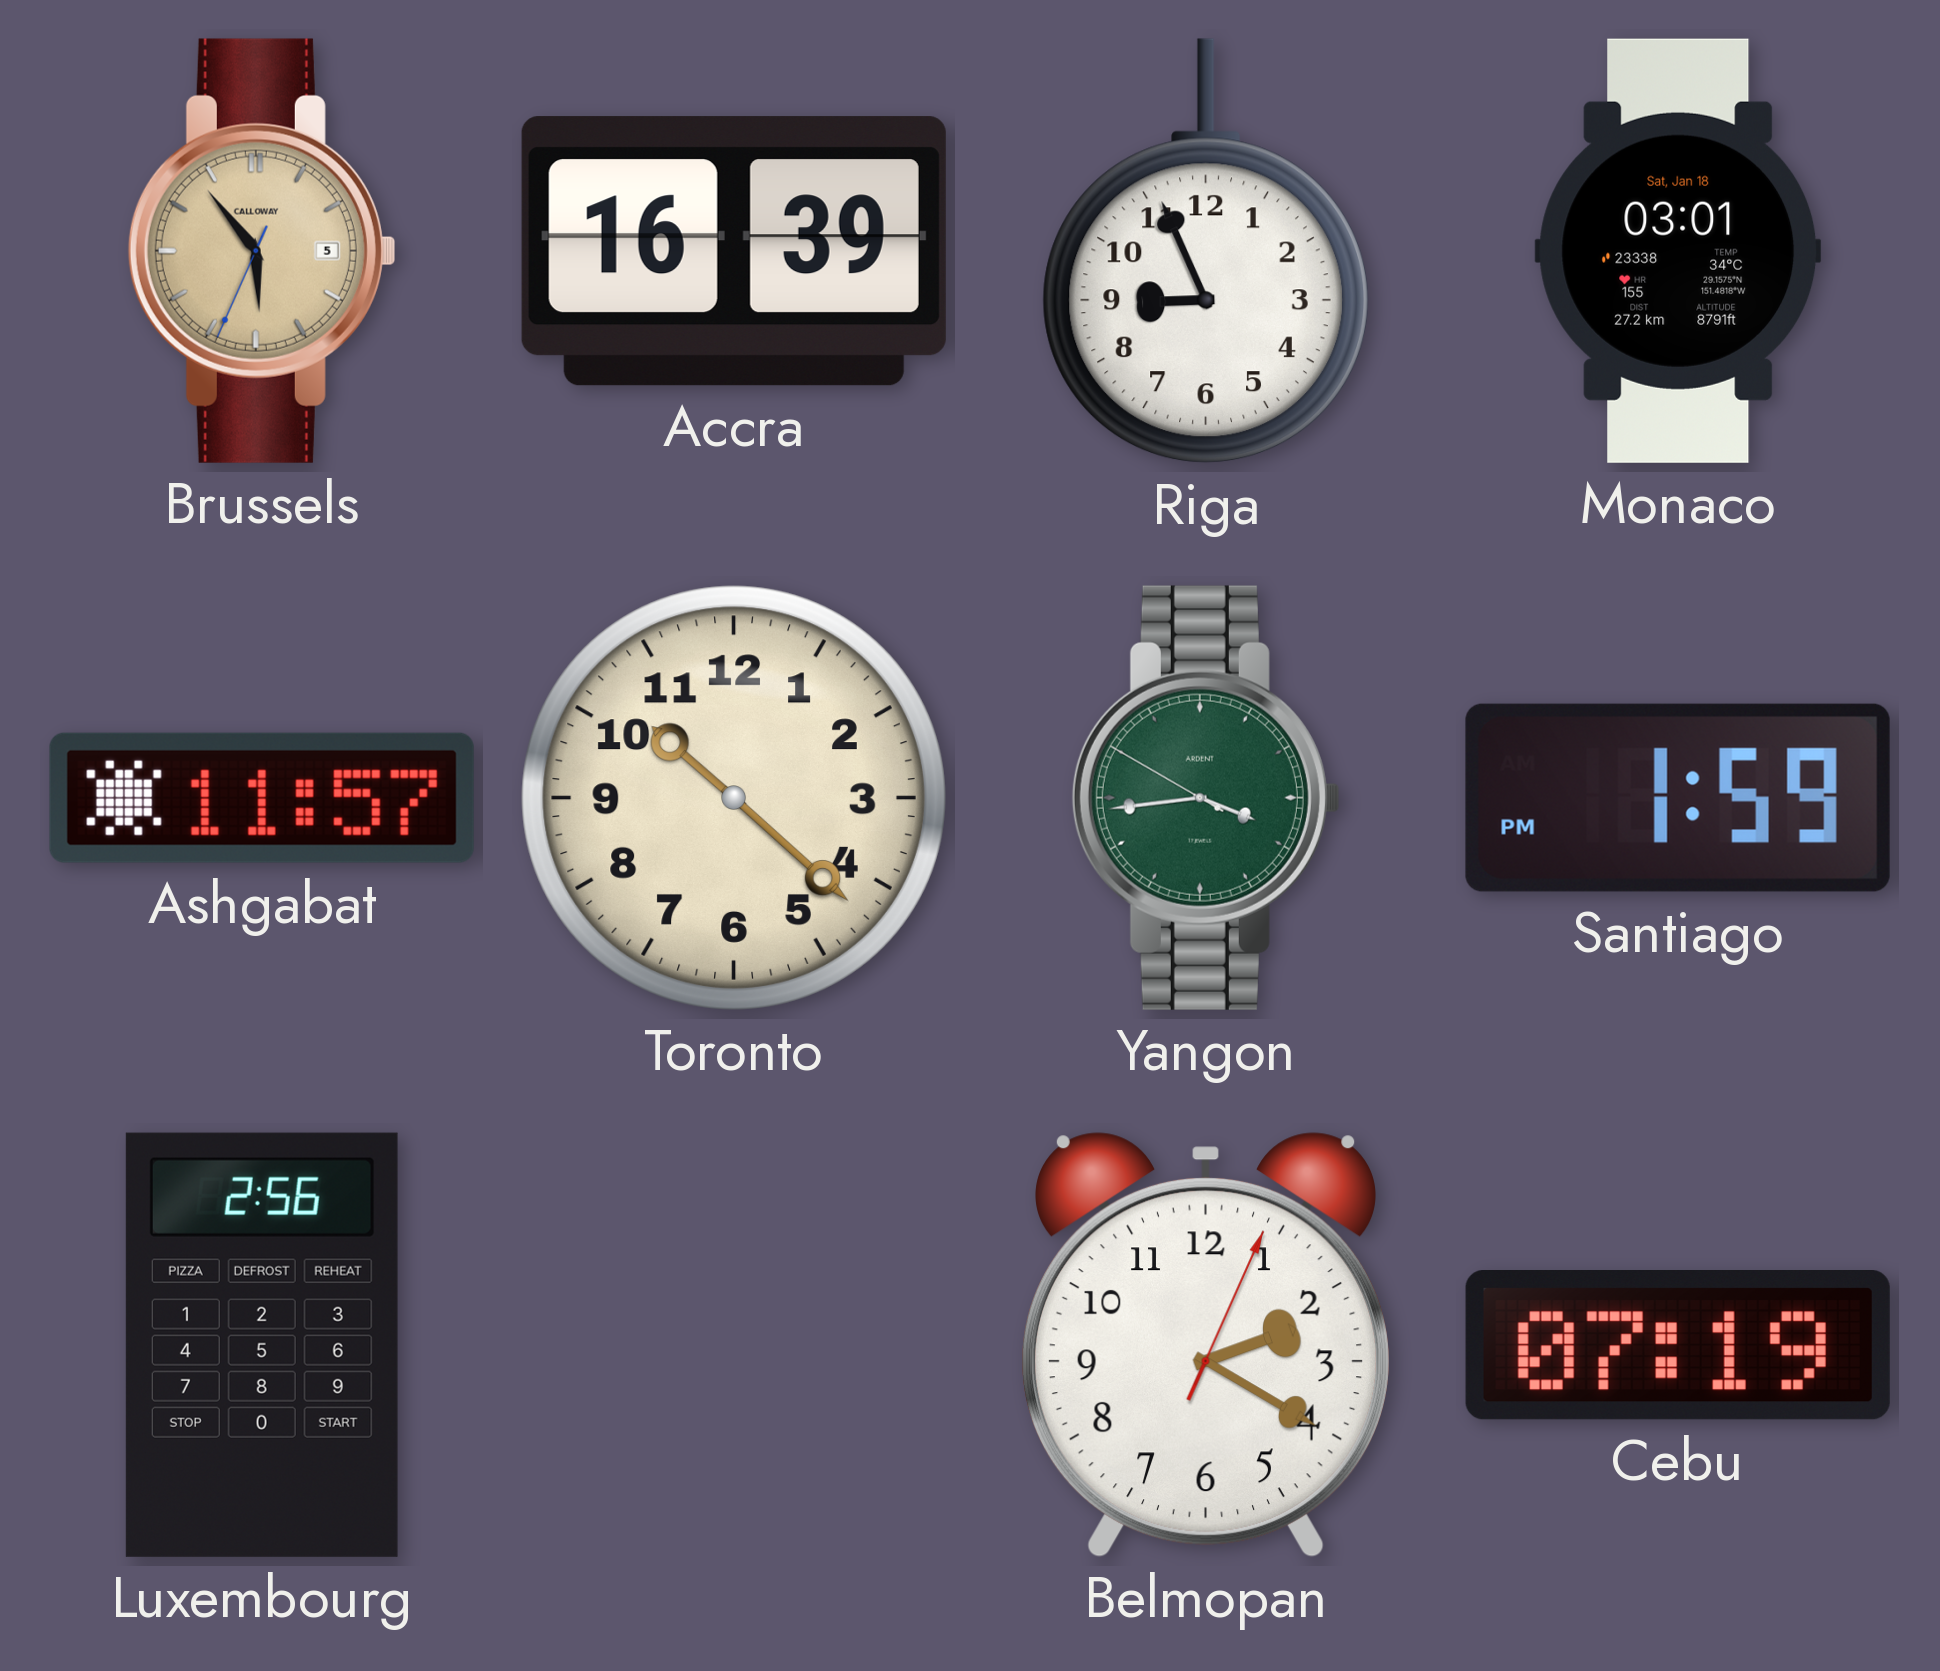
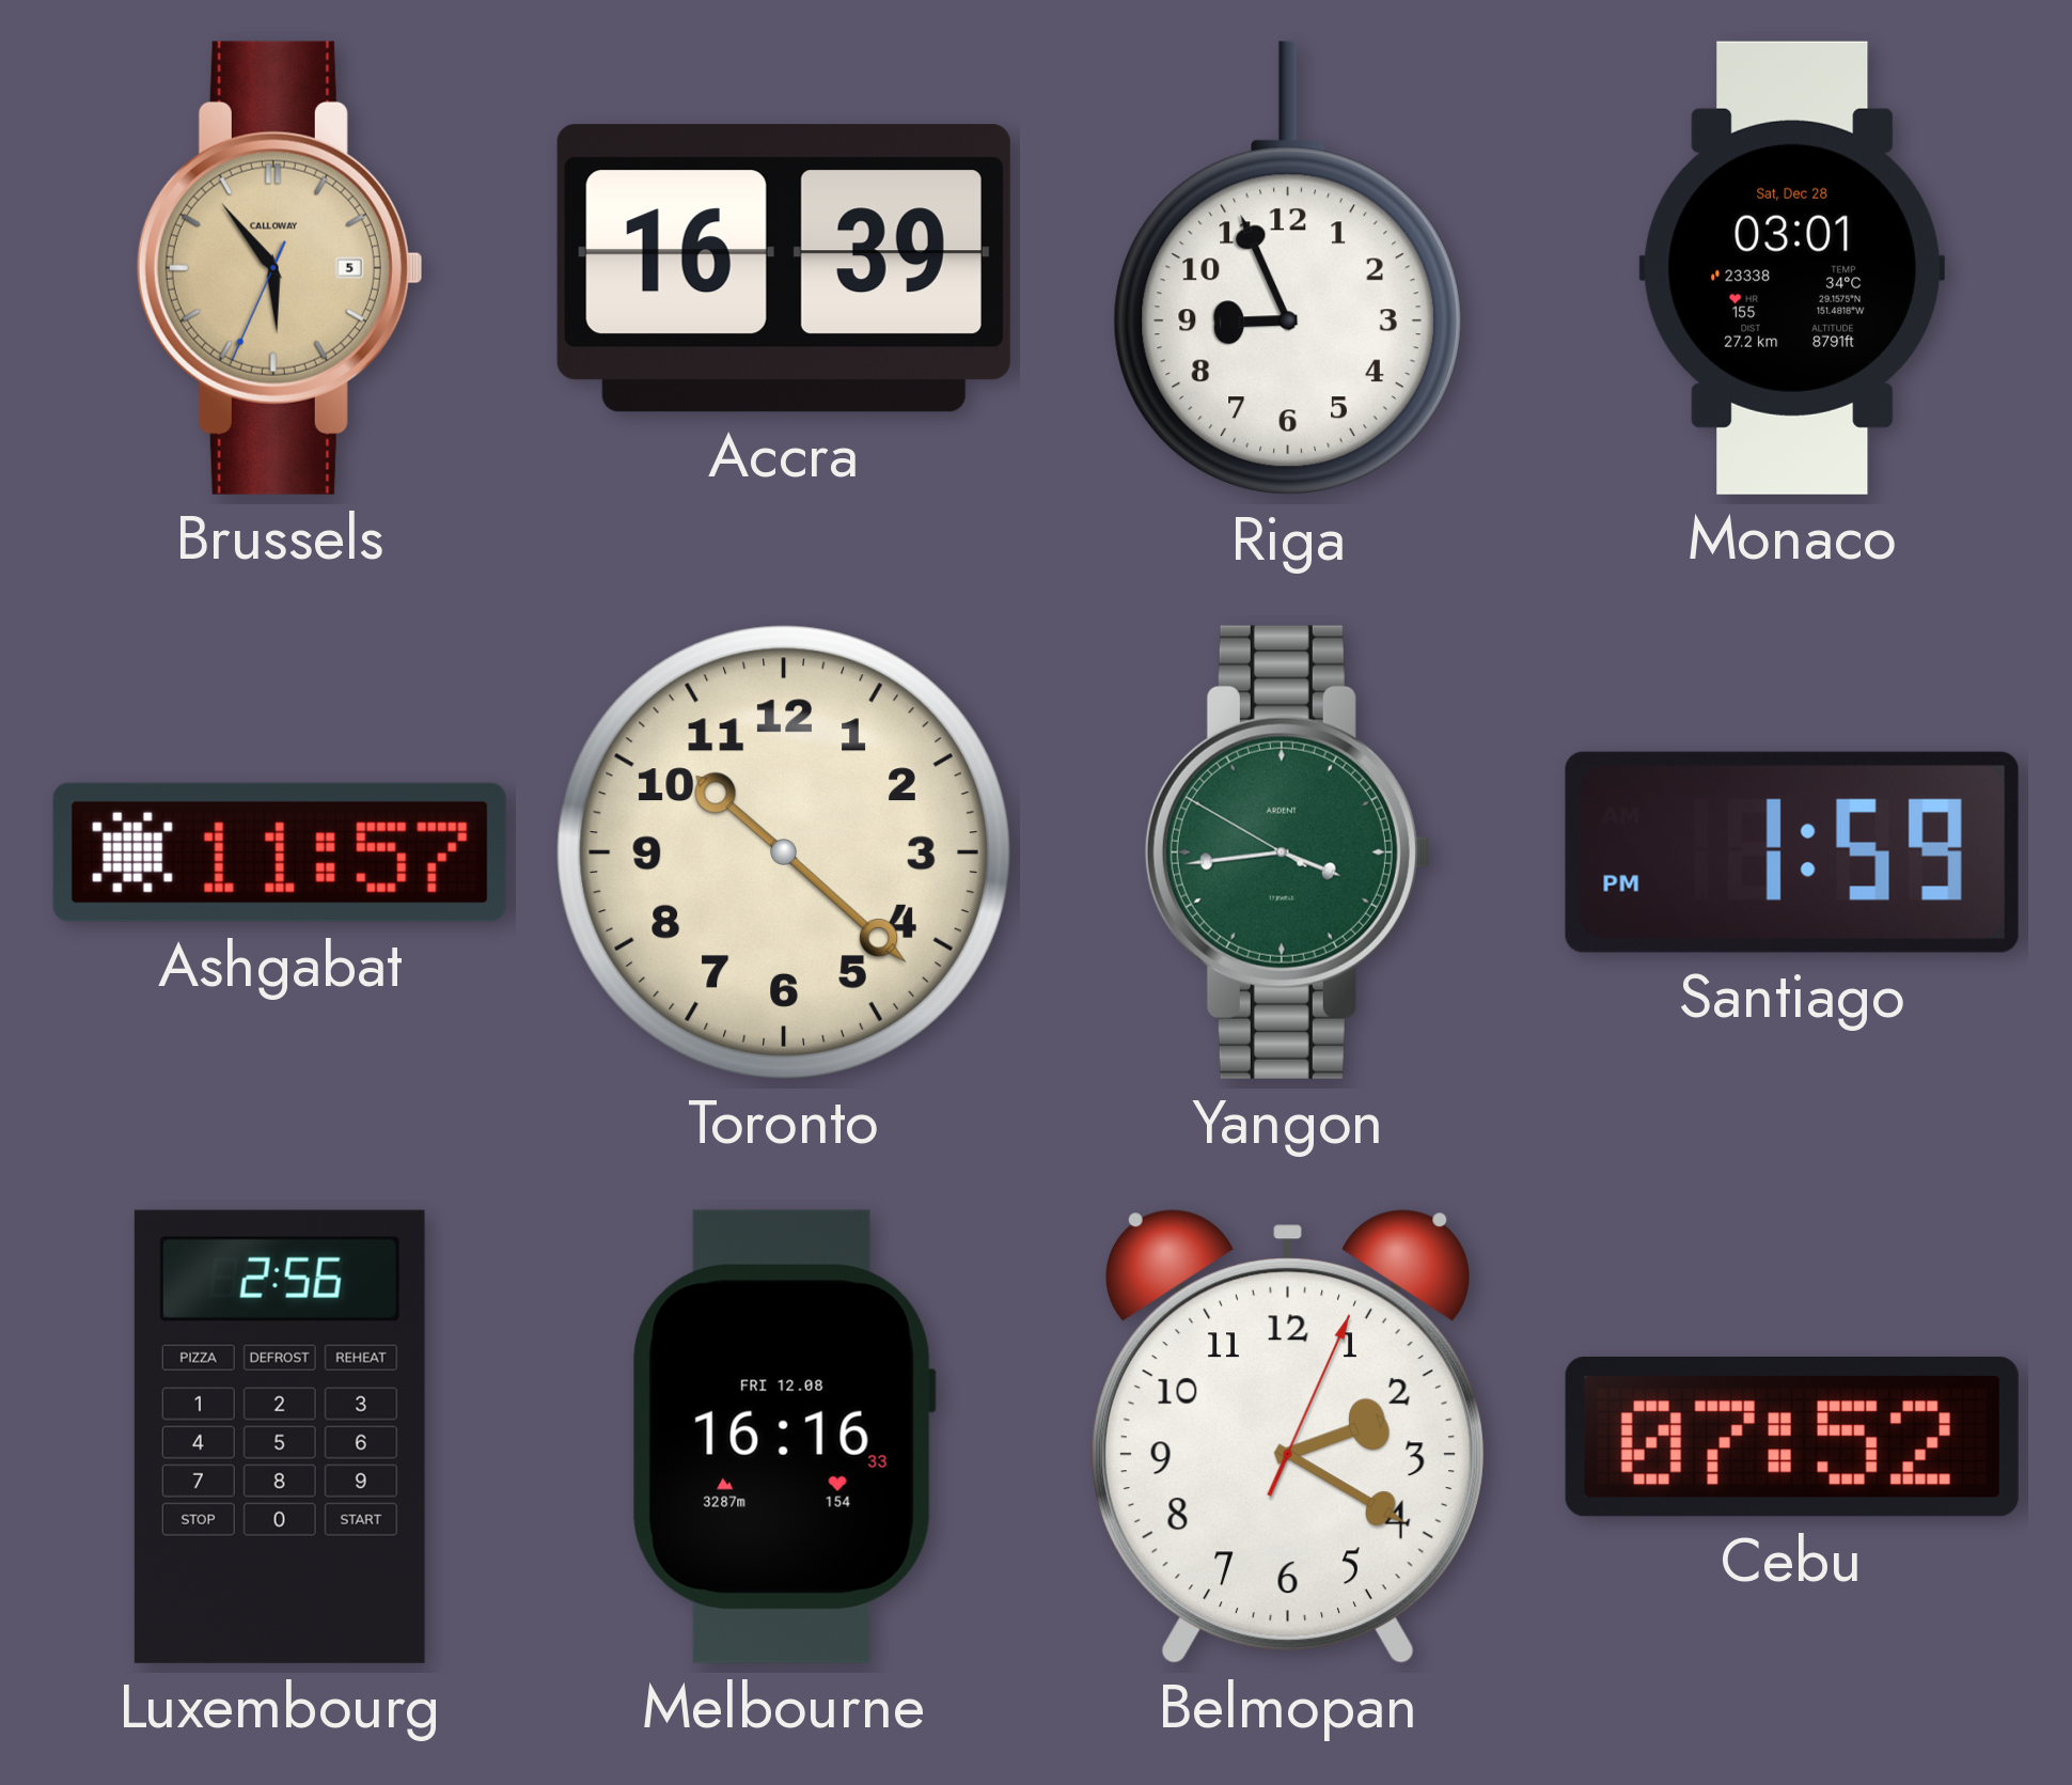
Monaco date: Sat, Jan 18 -> Sat, Dec 28 (1792, 268)
Melbourne: none -> 16:16 (784, 1437)
Cebu: 07:19 -> 07:52 (1792, 1438)
